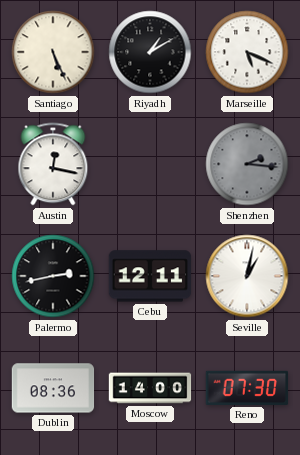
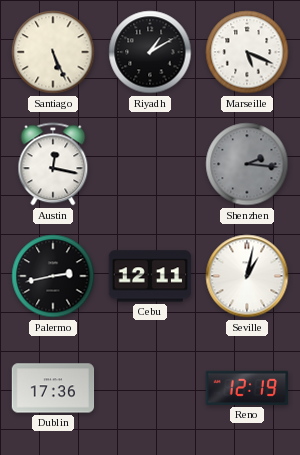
Dublin: 08:36 -> 17:36 (53, 388)
Moscow: 14:00 -> none (150, 388)
Reno: 07:30 -> 12:19 (247, 388)
